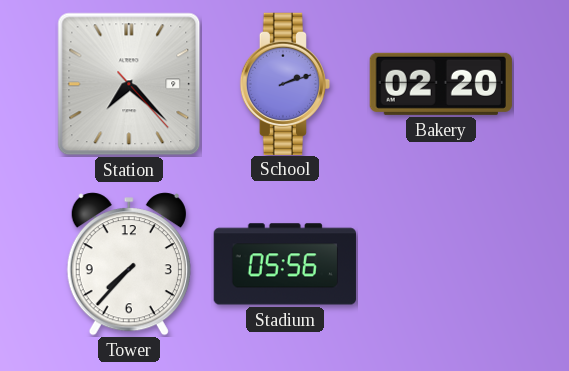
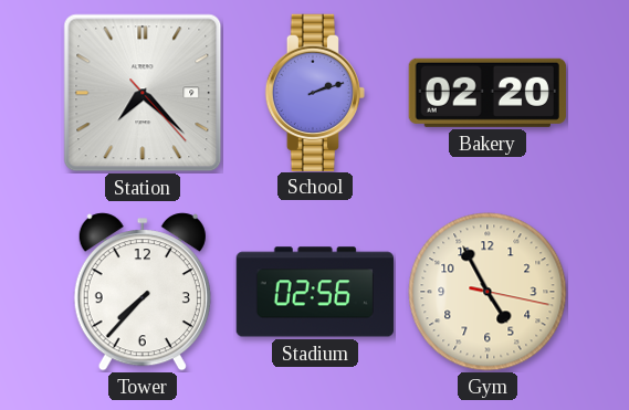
Stadium: 05:56 -> 02:56 (315, 292)
Gym: none -> 4:55 (488, 292)
